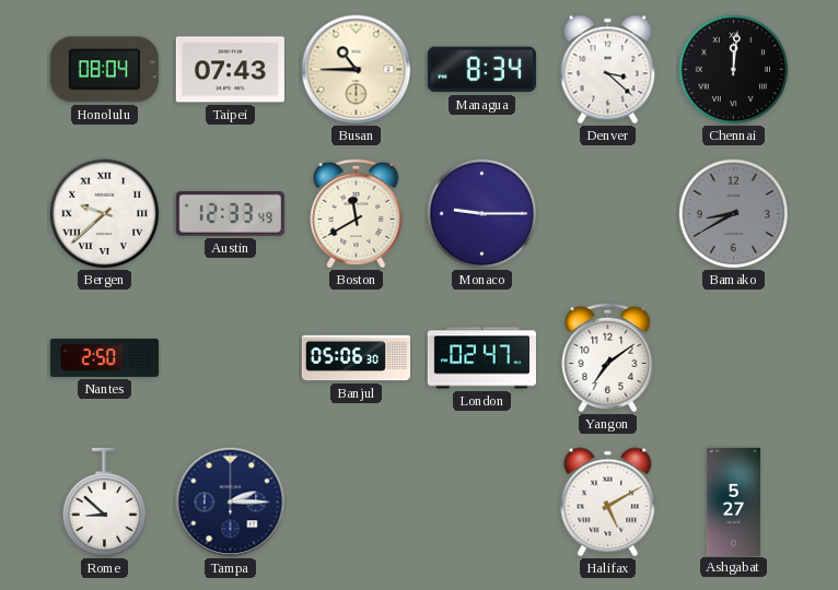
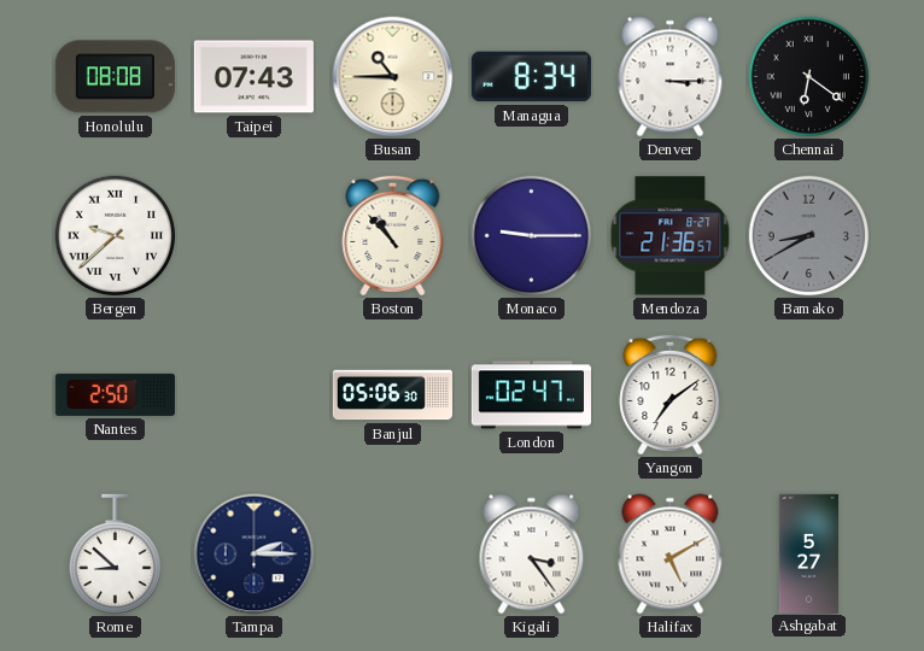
Honolulu: 08:04 -> 08:08 (115, 77)
Denver: 3:22 -> 3:15 (671, 77)
Chennai: 12:01 -> 6:21 (809, 77)
Austin: 12:33 -> none (230, 214)
Boston: 11:40 -> 10:53 (393, 235)
Mendoza: none -> 21:36 (671, 236)
Kigali: none -> 3:24 (532, 555)
